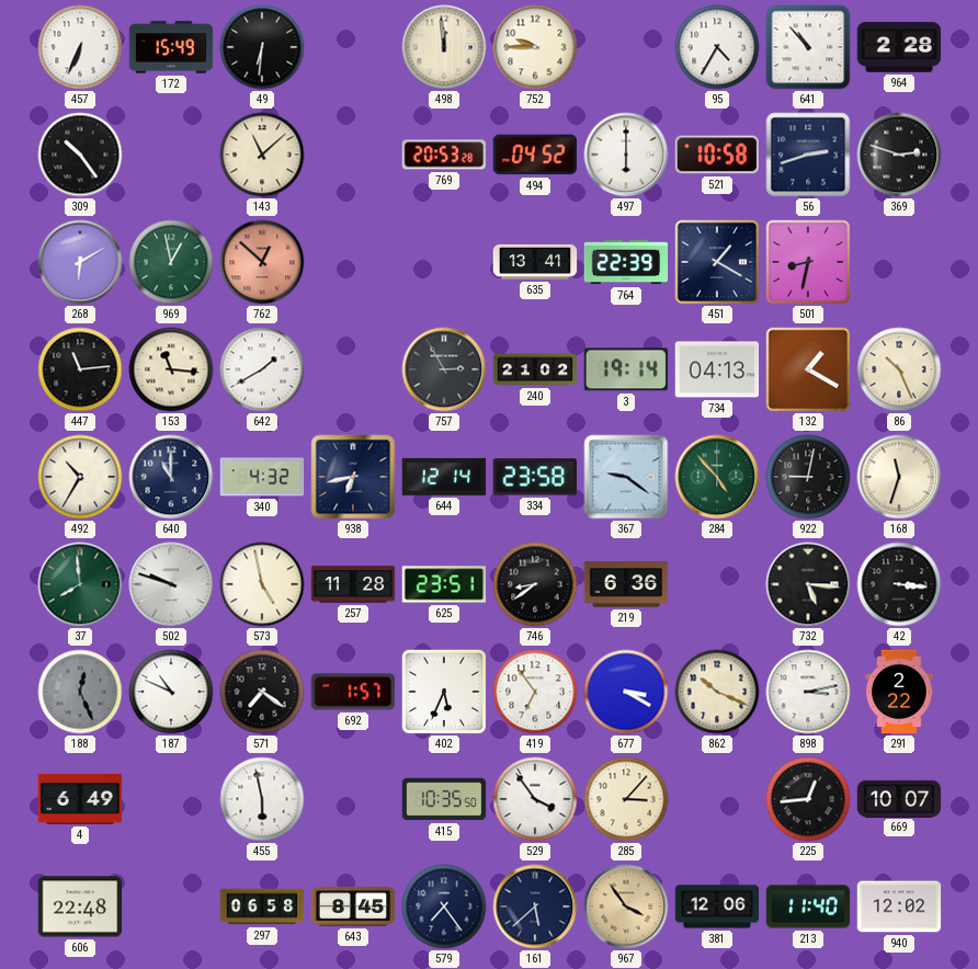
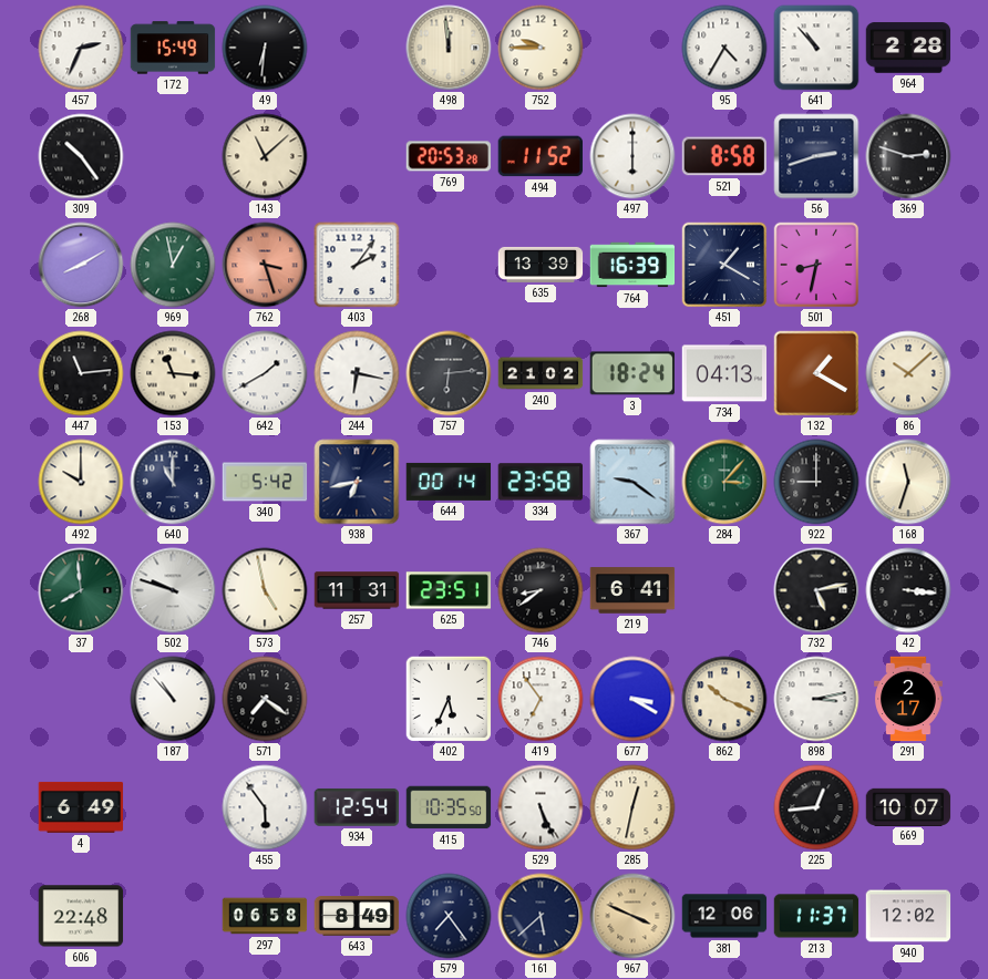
457: 6:34 -> 2:34 (81, 48)
494: 04:52 -> 11:52 (539, 156)
521: 10:58 -> 8:58 (723, 156)
268: 6:10 -> 8:10 (81, 265)
762: 12:52 -> 3:27 (265, 265)
403: none -> 2:06 (357, 265)
635: 13:41 -> 13:39 (541, 265)
764: 22:39 -> 16:39 (632, 265)
244: none -> 6:17 (357, 373)
757: 2:55 -> 6:14 (449, 373)
3: 19:14 -> 18:24 (631, 373)
86: 10:26 -> 10:08 (908, 373)
492: 10:35 -> 10:00 (81, 482)
340: 4:32 -> 5:42 (265, 482)
644: 12:14 -> 00:14 (449, 482)
284: 4:53 -> 3:07 (724, 482)
922: 9:02 -> 9:00 (816, 482)
257: 11:28 -> 11:31 (357, 590)
219: 6:36 -> 6:41 (632, 590)
732: 5:16 -> 5:13 (816, 590)
188: 12:26 -> none (80, 692)
187: 10:49 -> 10:53 (173, 699)
692: 1:57 -> none (353, 692)
291: 2:22 -> 2:17 (908, 699)
455: 5:58 -> 5:54 (265, 807)
934: none -> 12:54 (356, 807)
529: 3:54 -> 5:26 (541, 807)
285: 3:07 -> 12:32 (632, 807)
643: 8:45 -> 8:49 (357, 916)
967: 3:54 -> 3:49 (632, 916)
213: 11:40 -> 11:37 (816, 916)
